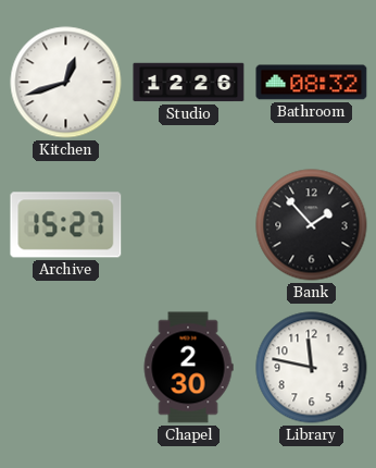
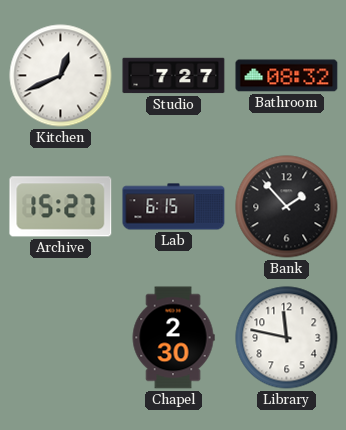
Kitchen: 12:42 -> 12:41 (61, 76)
Studio: 12:26 -> 7:27 (174, 76)
Lab: none -> 6:15 (174, 207)
